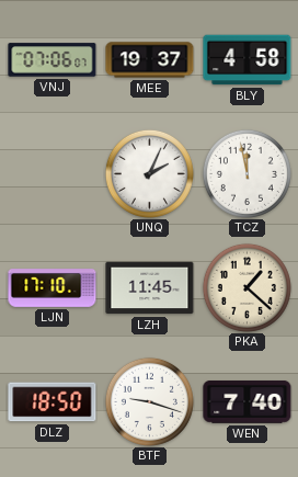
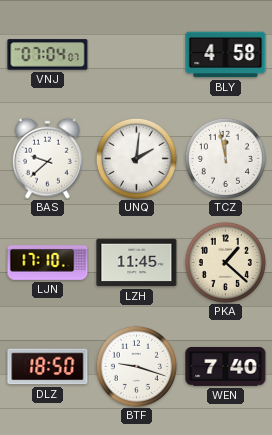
VNJ: 07:06 -> 07:04 (48, 55)
MEE: 19:37 -> none (150, 60)
BAS: none -> 9:38 (47, 158)
UNQ: 2:04 -> 2:01 (136, 158)
